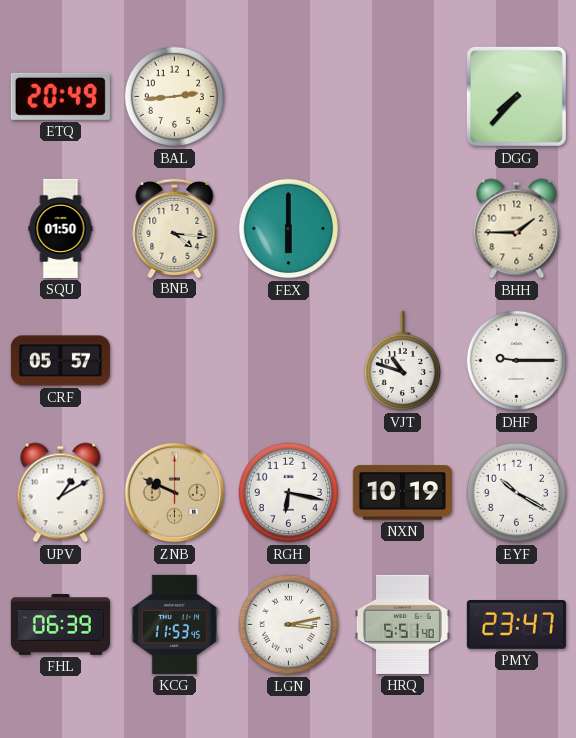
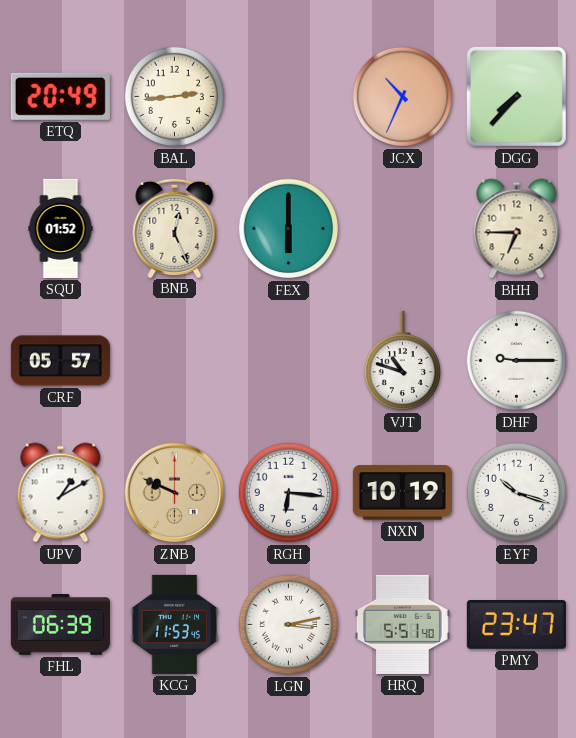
JCX: none -> 10:34 (403, 97)
SQU: 01:50 -> 01:52 (61, 228)
BNB: 4:16 -> 12:26 (175, 227)
BHH: 1:45 -> 6:45 (517, 229)
RGH: 6:17 -> 6:16 (289, 493)
EYF: 10:20 -> 10:18 (517, 493)
